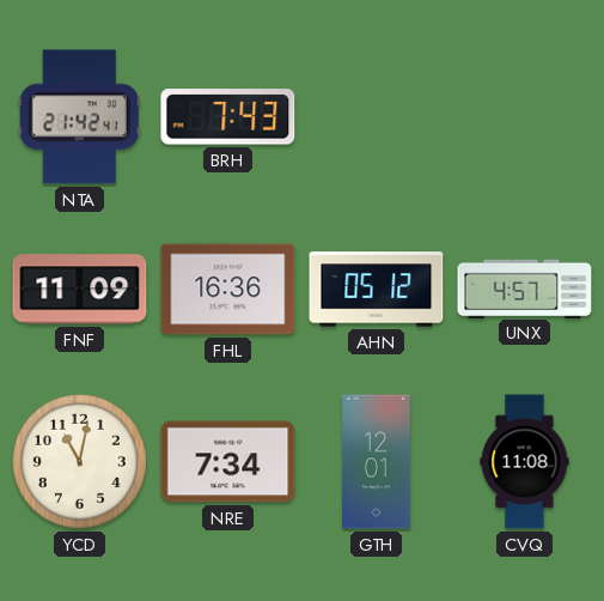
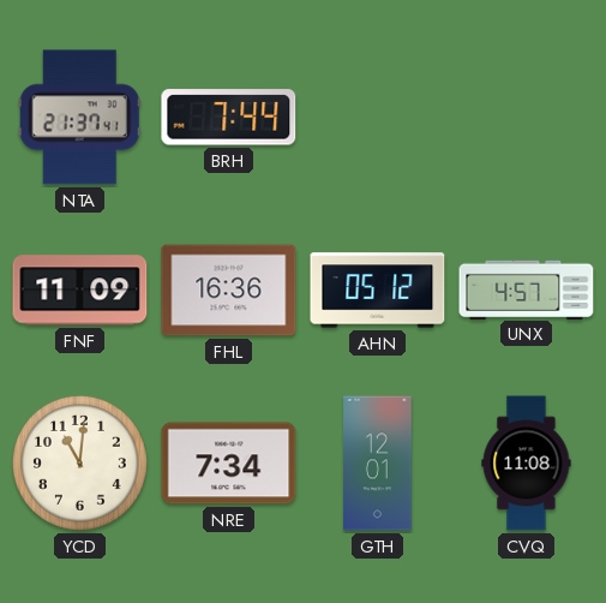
NTA: 21:42 -> 21:37 (79, 118)
BRH: 7:43 -> 7:44 (229, 118)
YCD: 11:02 -> 11:01 (80, 464)
